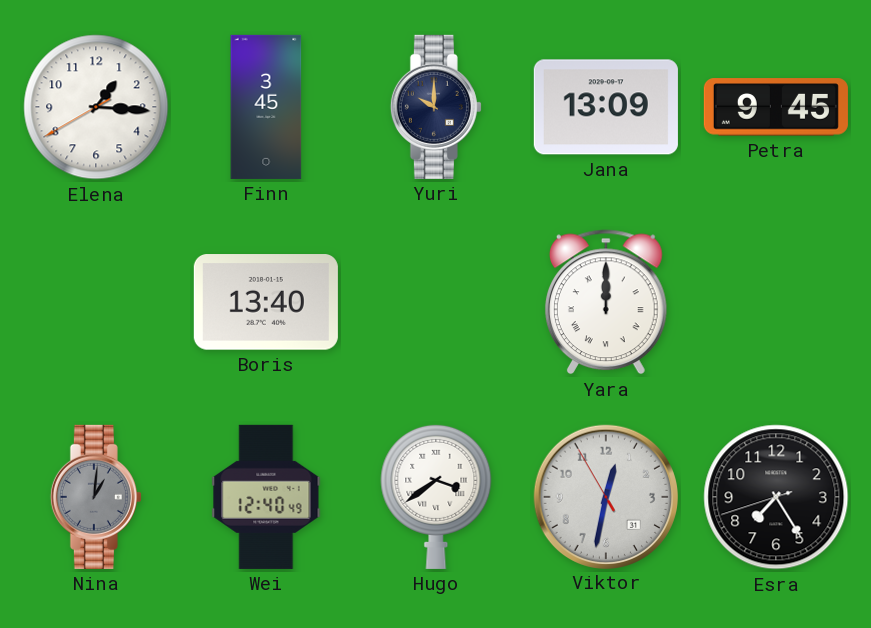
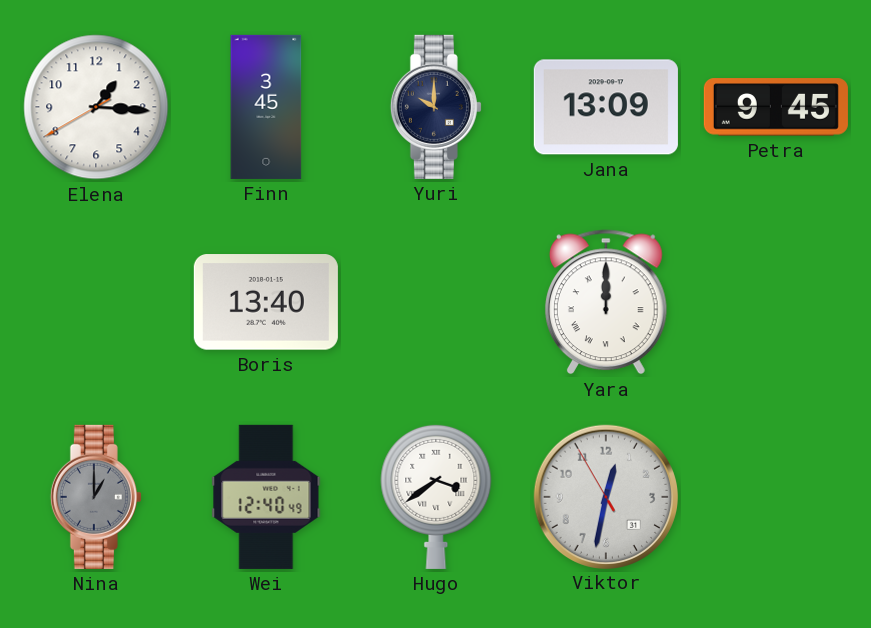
Nina: 1:01 -> 1:00 (96, 497)
Esra: 7:24 -> none (776, 497)
